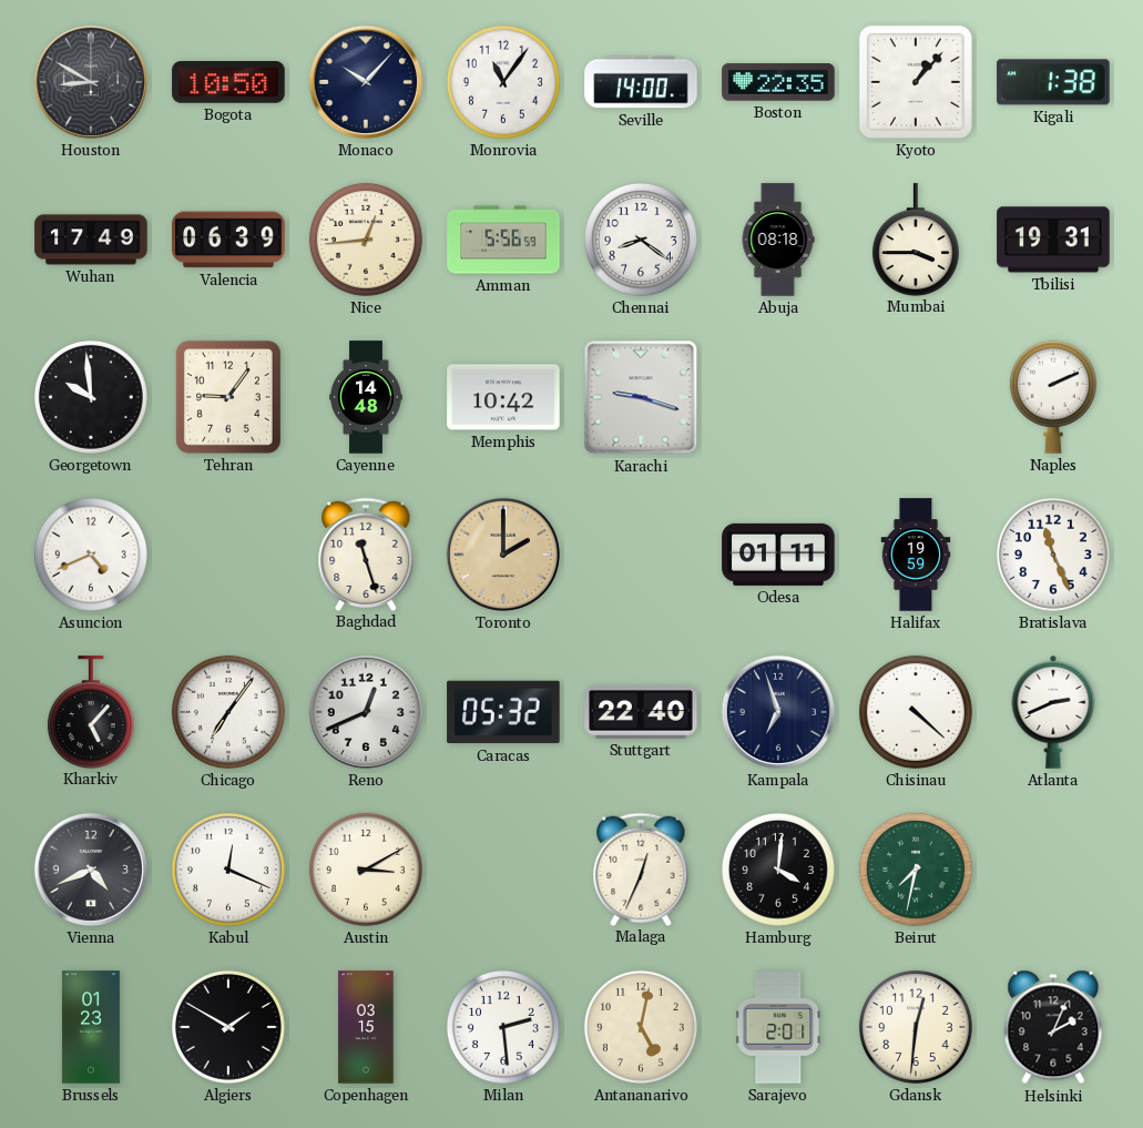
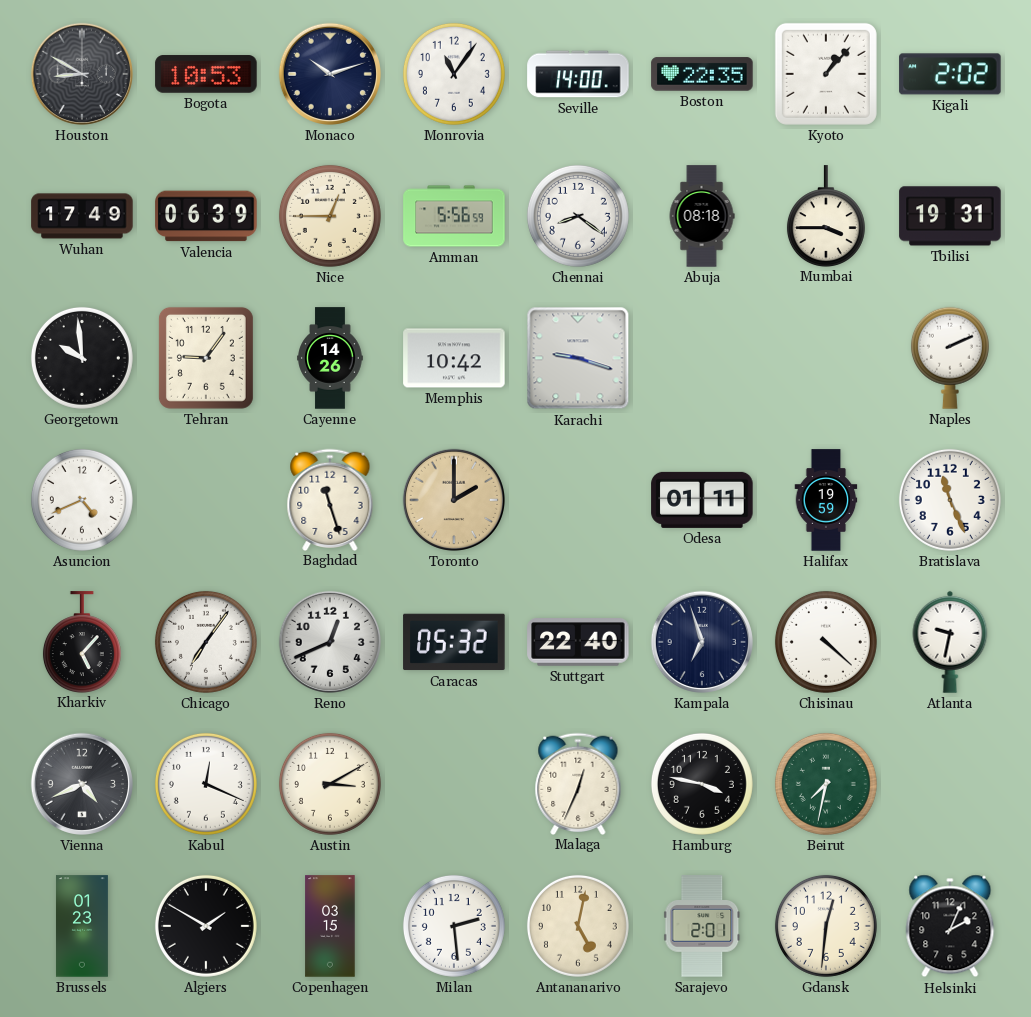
Bogota: 10:50 -> 10:53 (206, 74)
Monaco: 10:07 -> 10:12 (330, 74)
Kigali: 1:38 -> 2:02 (950, 74)
Nice: 12:44 -> 12:45 (330, 216)
Cayenne: 14:48 -> 14:26 (330, 358)
Atlanta: 2:41 -> 9:32 (950, 642)
Hamburg: 4:01 -> 3:47 (702, 784)
